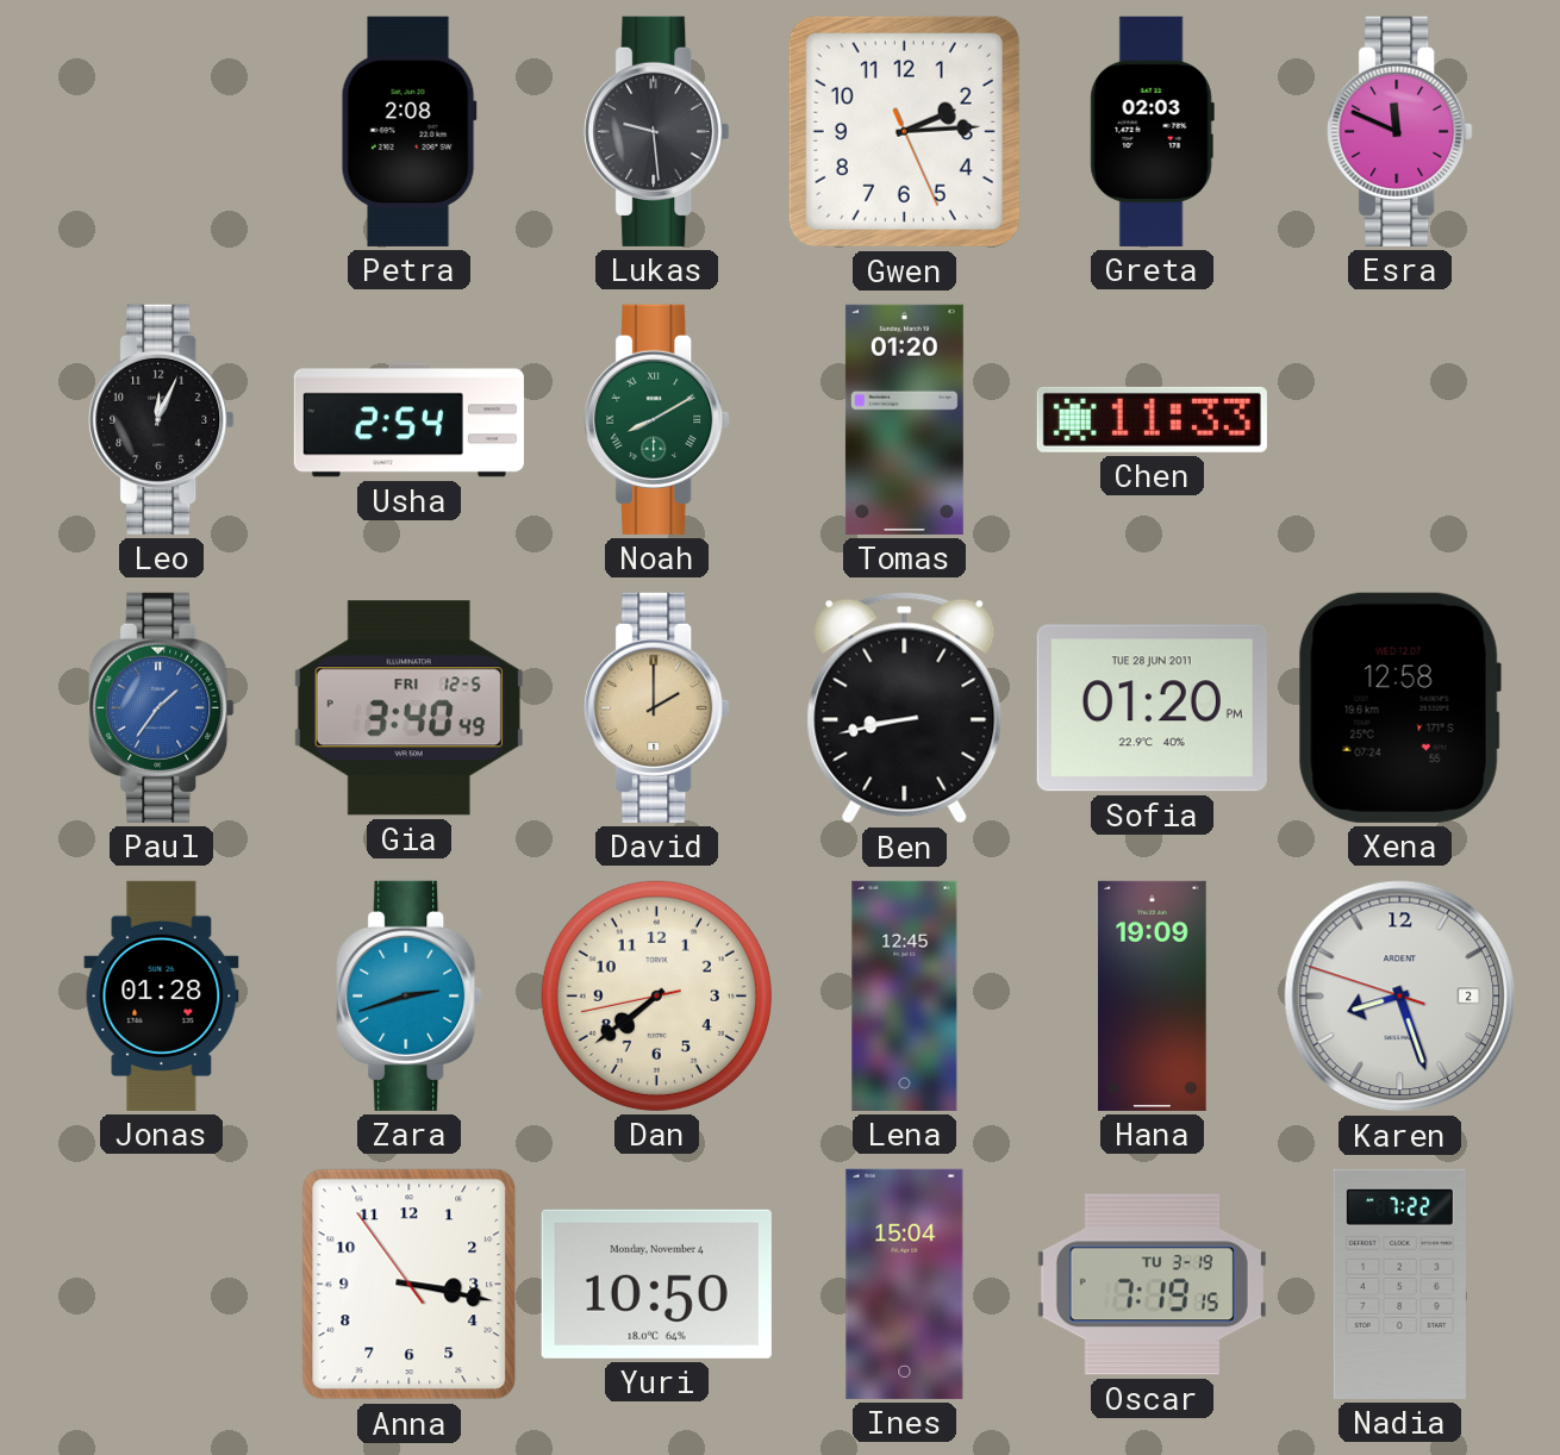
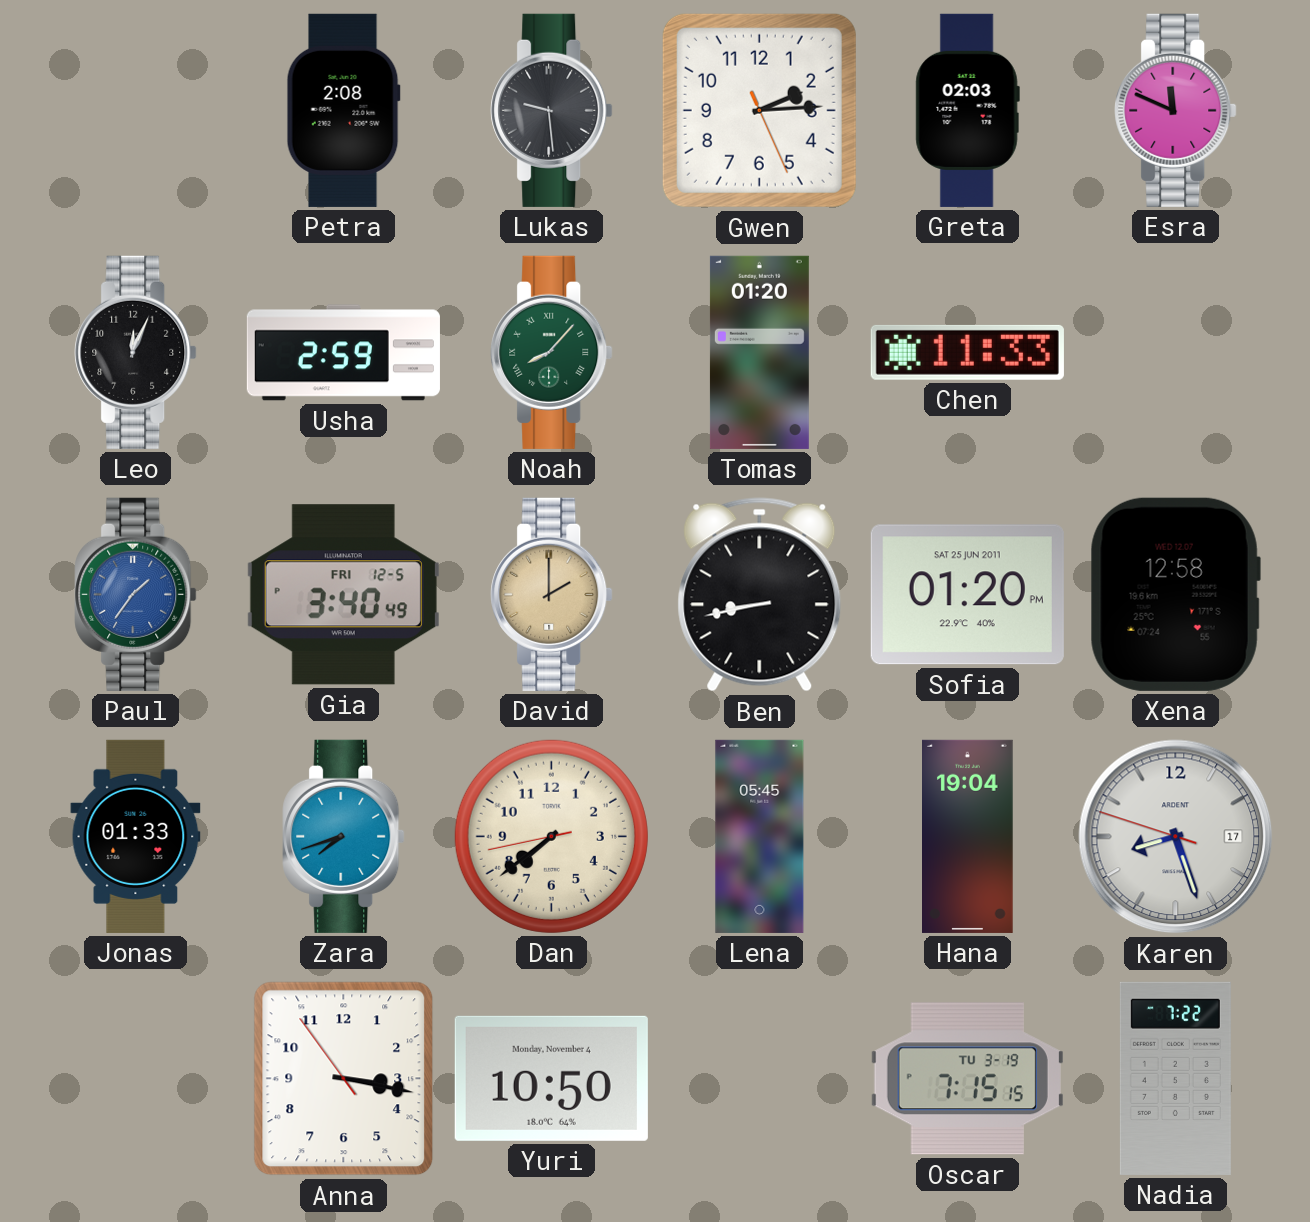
Usha: 2:54 -> 2:59 (343, 353)
Noah: 8:10 -> 8:07 (552, 352)
Sofia date: TUE 28 JUN 2011 -> SAT 25 JUN 2011 (967, 595)
Jonas: 01:28 -> 01:33 (136, 836)
Zara: 2:42 -> 7:42 (344, 836)
Lena: 12:45 -> 05:45 (760, 836)
Hana: 19:09 -> 19:04 (968, 836)
Karen date: 2 -> 17 (1176, 837)
Ines: 15:04 -> none (905, 1284)
Oscar: 7:19 -> 7:15 (967, 1079)
